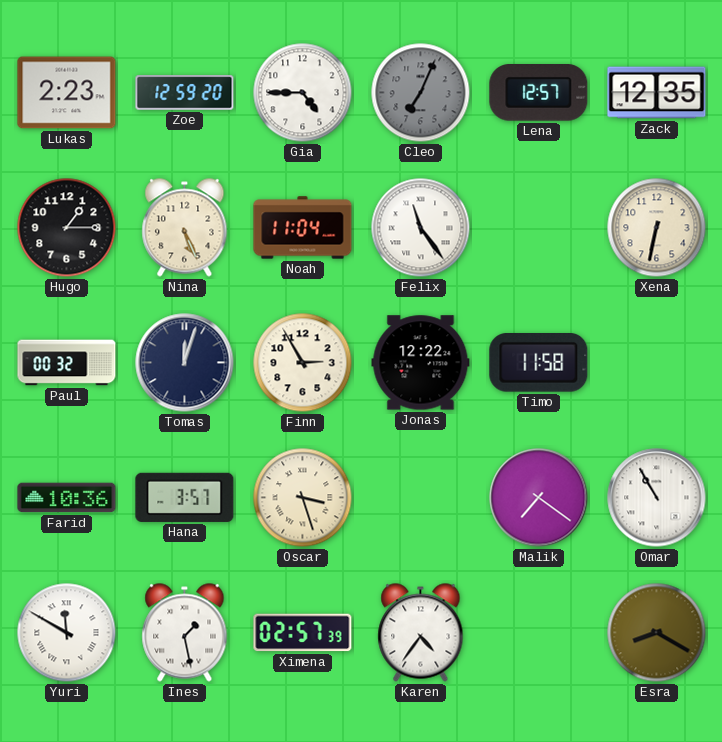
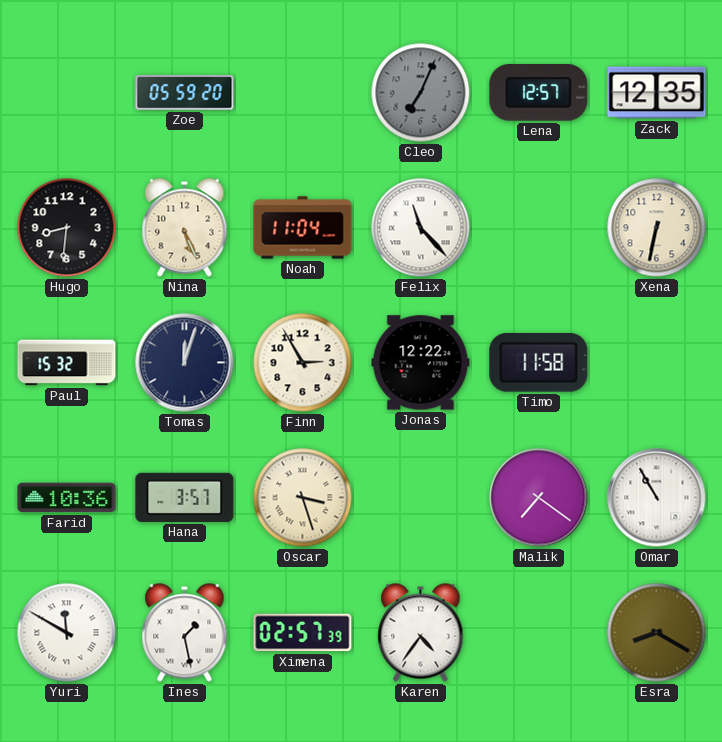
Lukas: 2:23 -> none (67, 93)
Zoe: 12:59 -> 05:59 (185, 93)
Gia: 4:45 -> none (303, 93)
Hugo: 1:15 -> 8:31 (67, 228)
Felix: 11:24 -> 11:23 (421, 228)
Paul: 00:32 -> 15:32 (67, 363)
